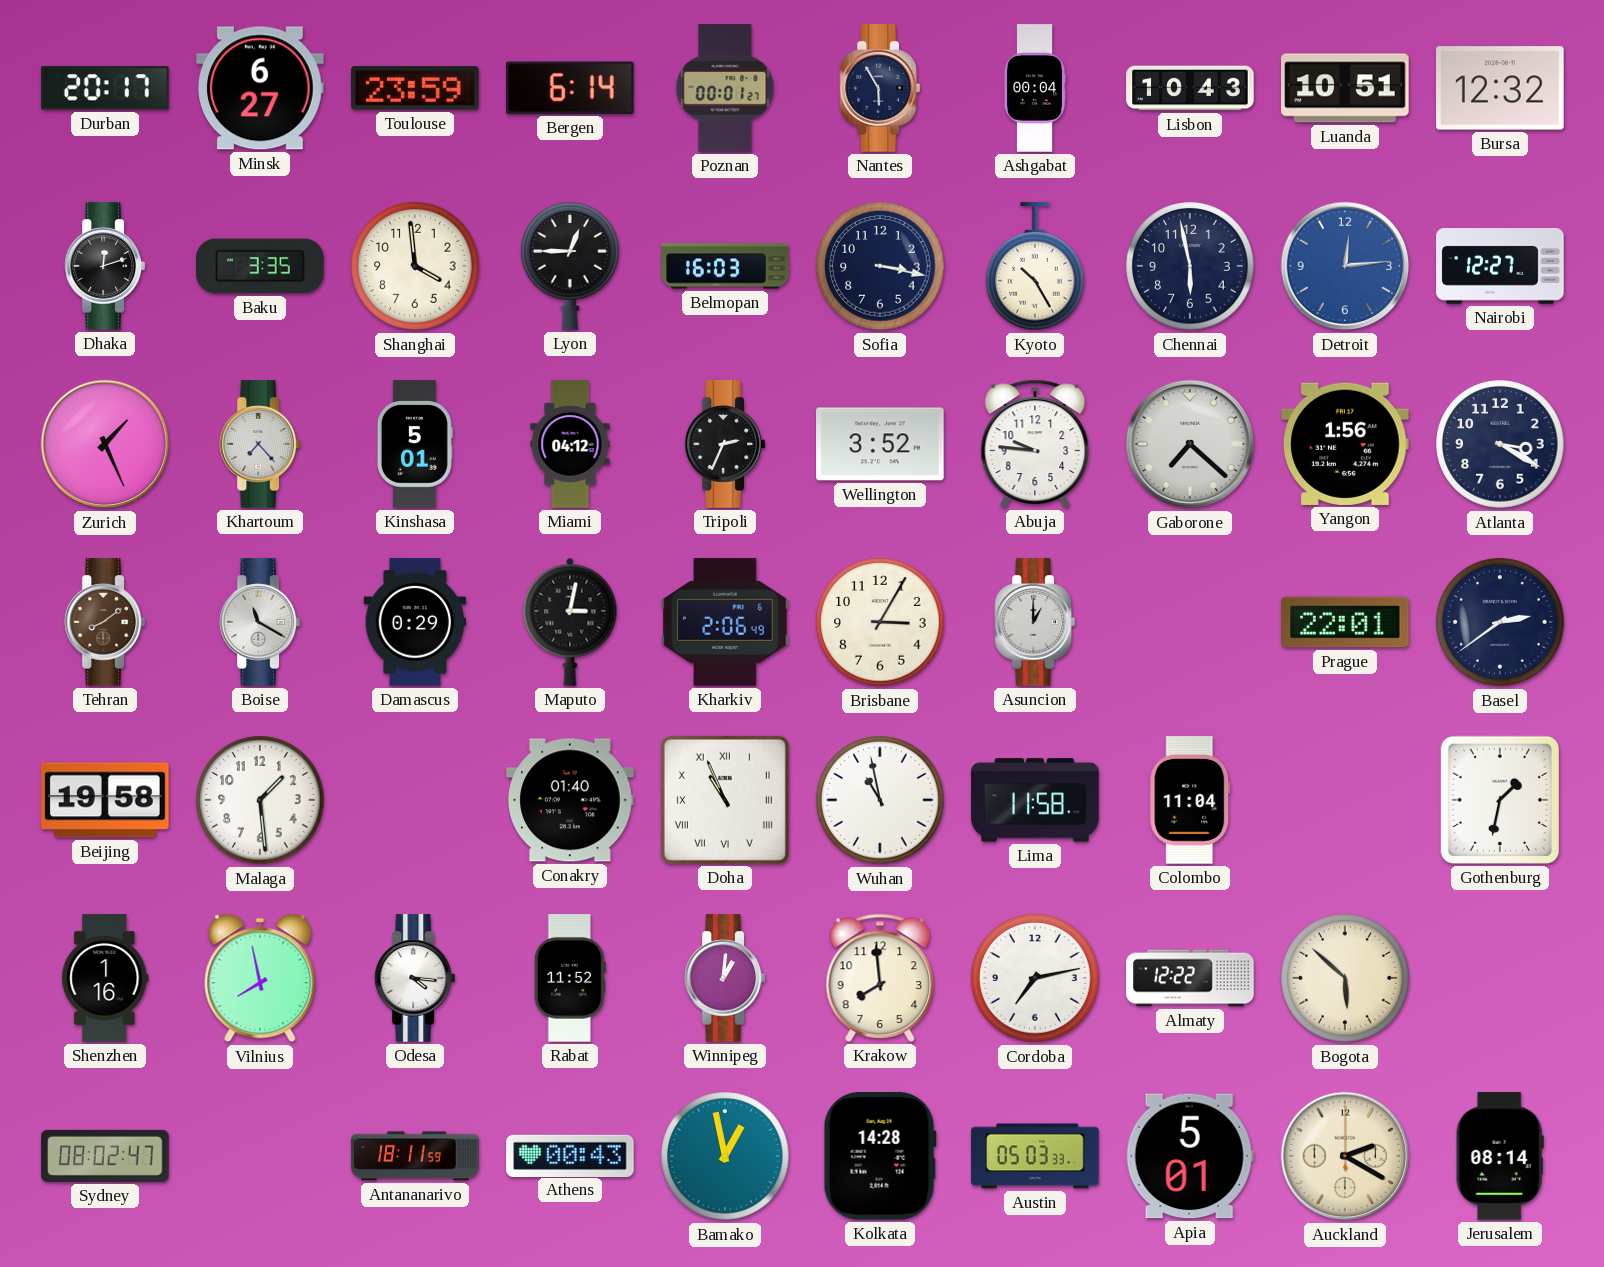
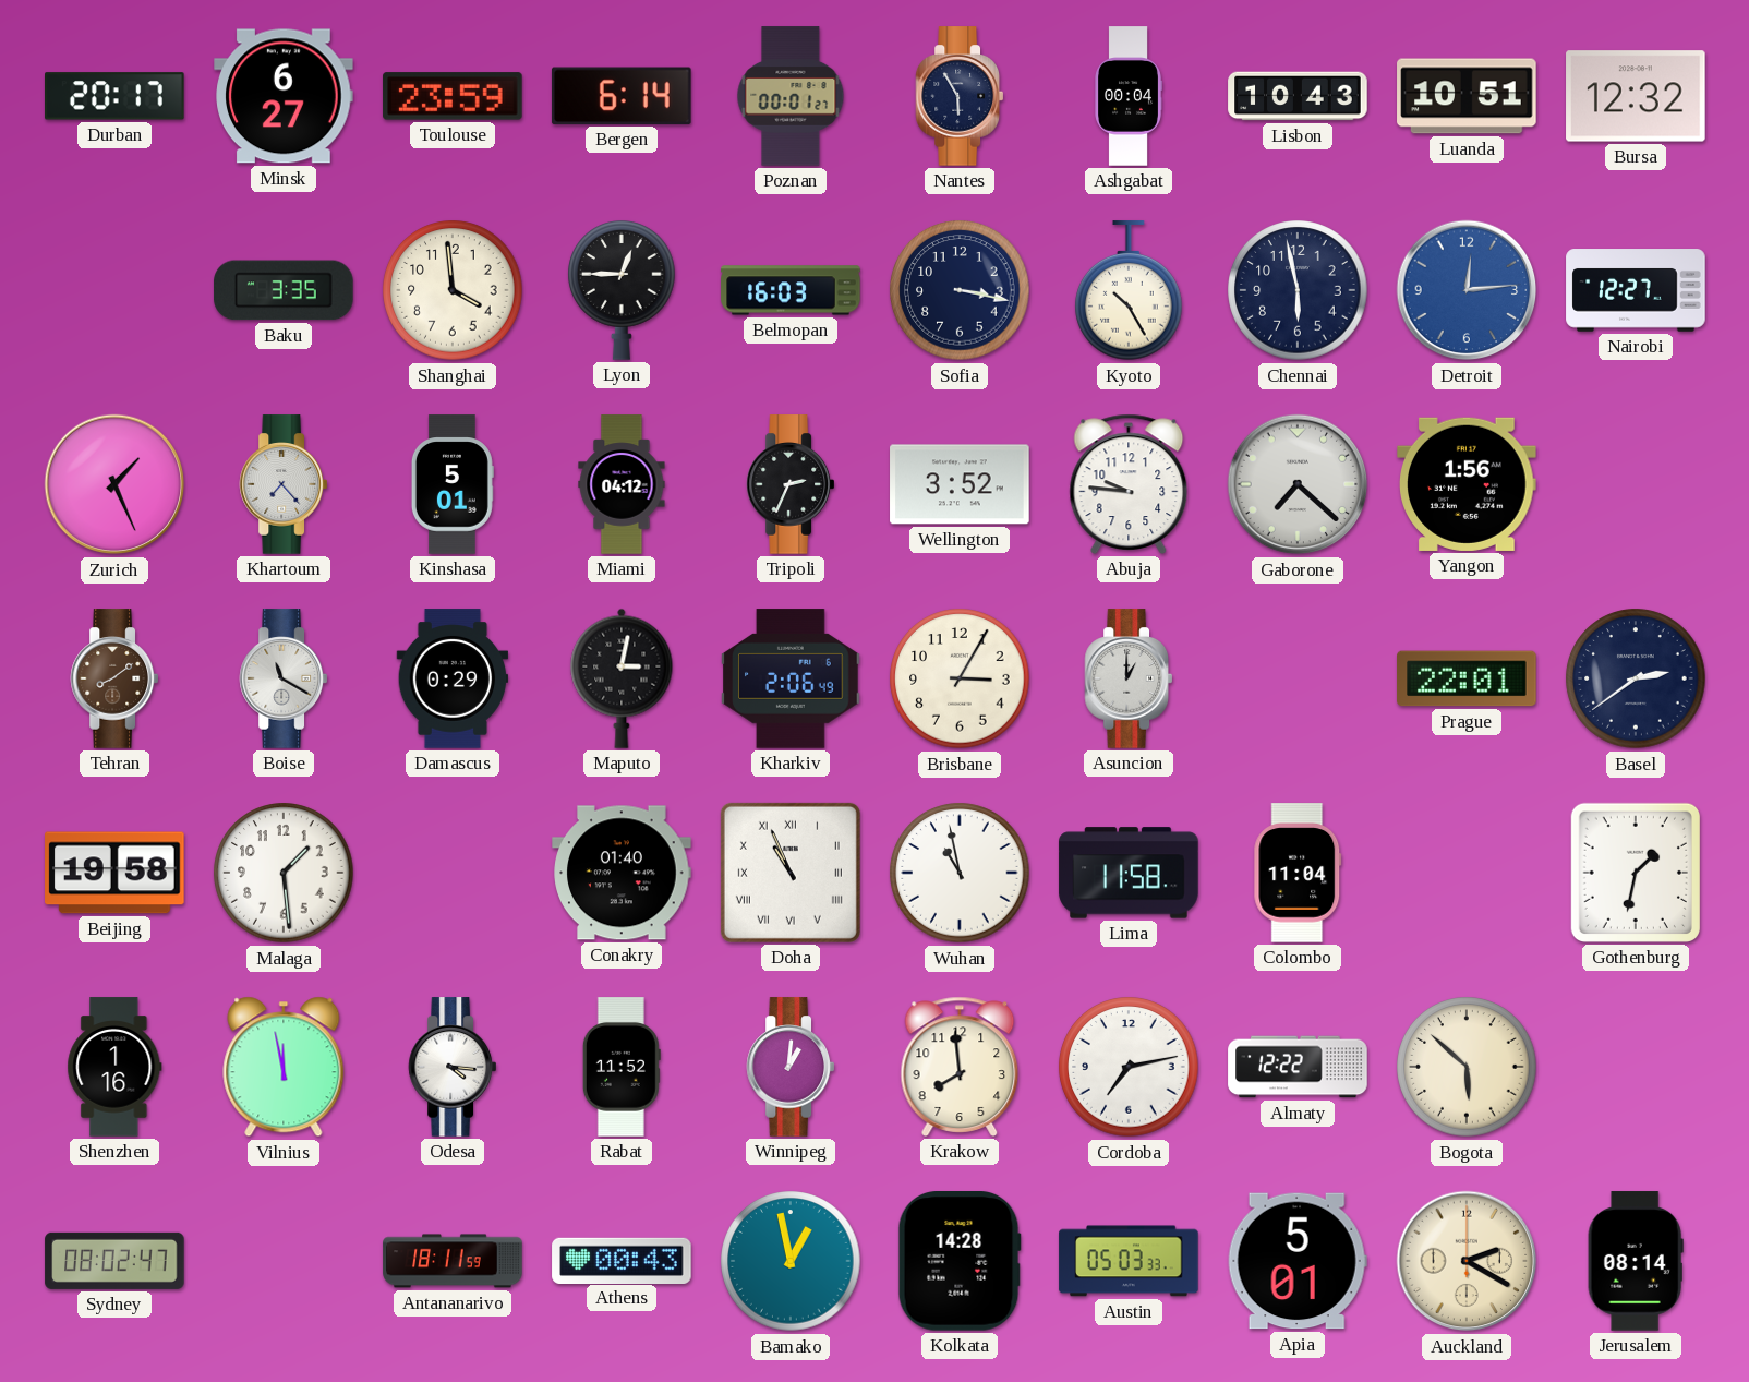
Dhaka: 12:12 -> none (104, 266)
Atlanta: 3:20 -> none (1500, 444)
Vilnius: 7:58 -> 11:58 (284, 1067)
